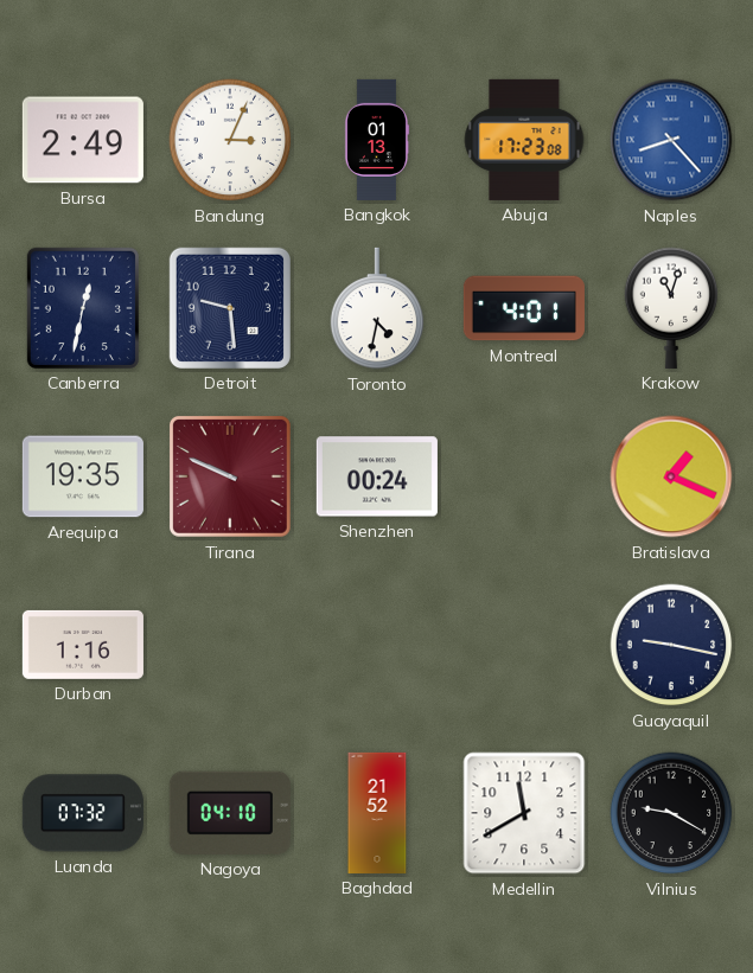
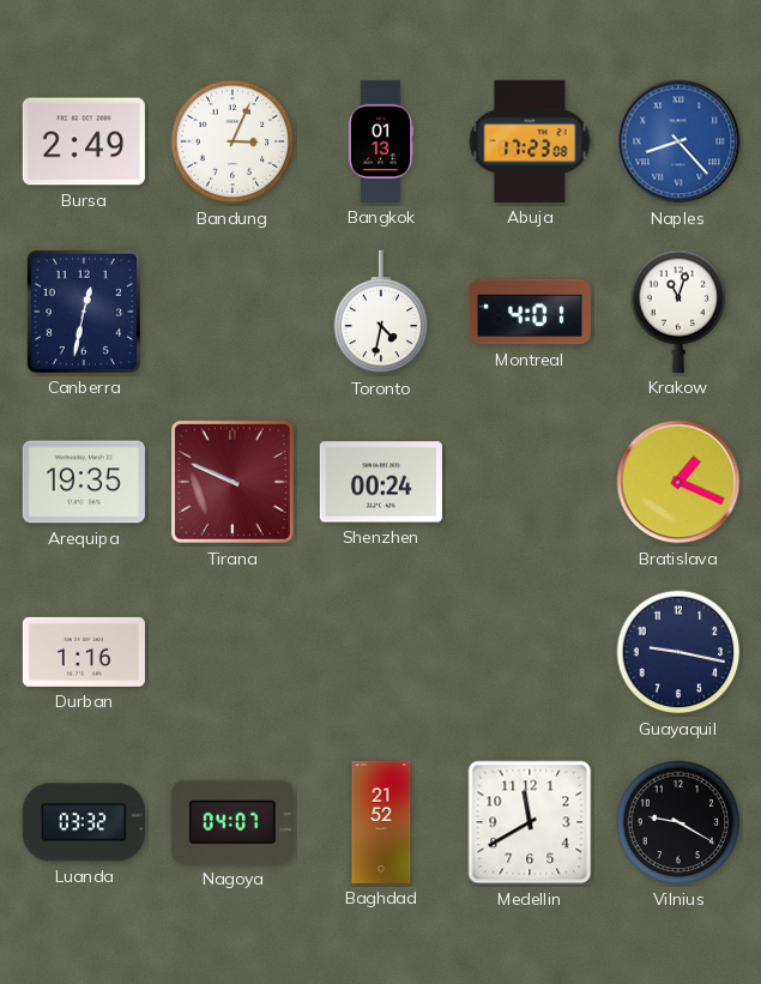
Detroit: 9:29 -> none (230, 308)
Luanda: 07:32 -> 03:32 (84, 822)
Nagoya: 04:10 -> 04:07 (232, 822)
